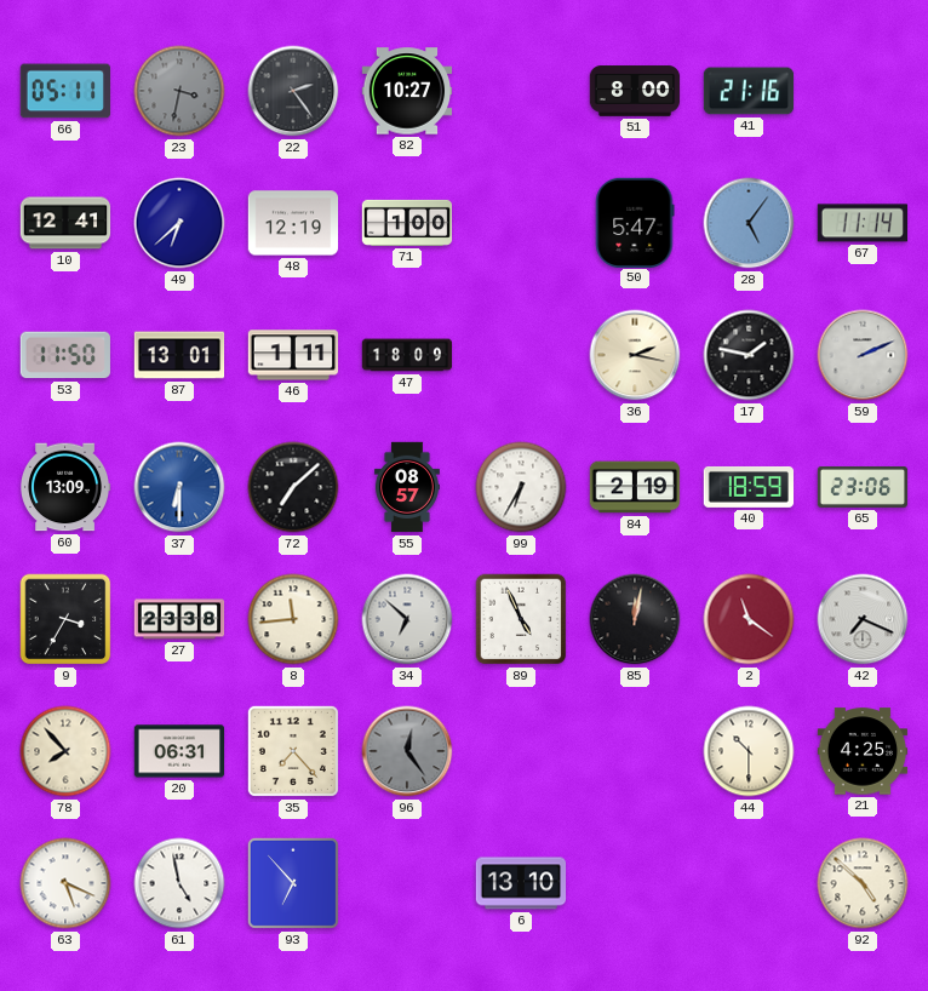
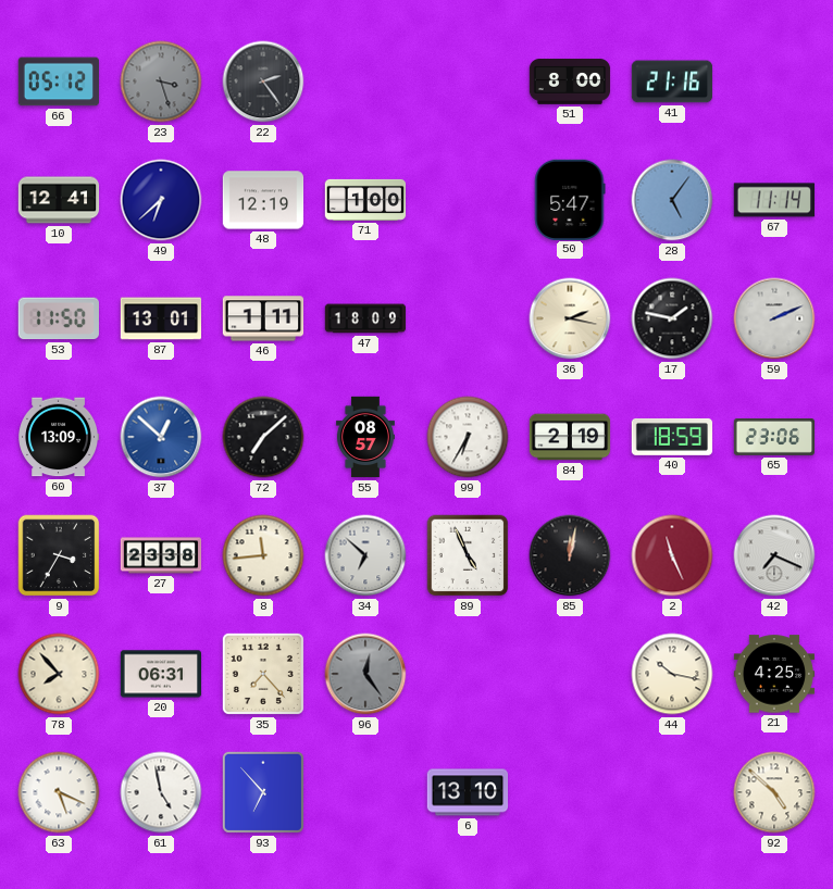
66: 05:11 -> 05:12 (58, 82)
23: 3:32 -> 3:27 (161, 82)
82: 10:27 -> none (407, 91)
37: 6:30 -> 12:52 (161, 437)
2: 11:21 -> 11:26 (672, 555)
44: 10:30 -> 10:17 (672, 674)
